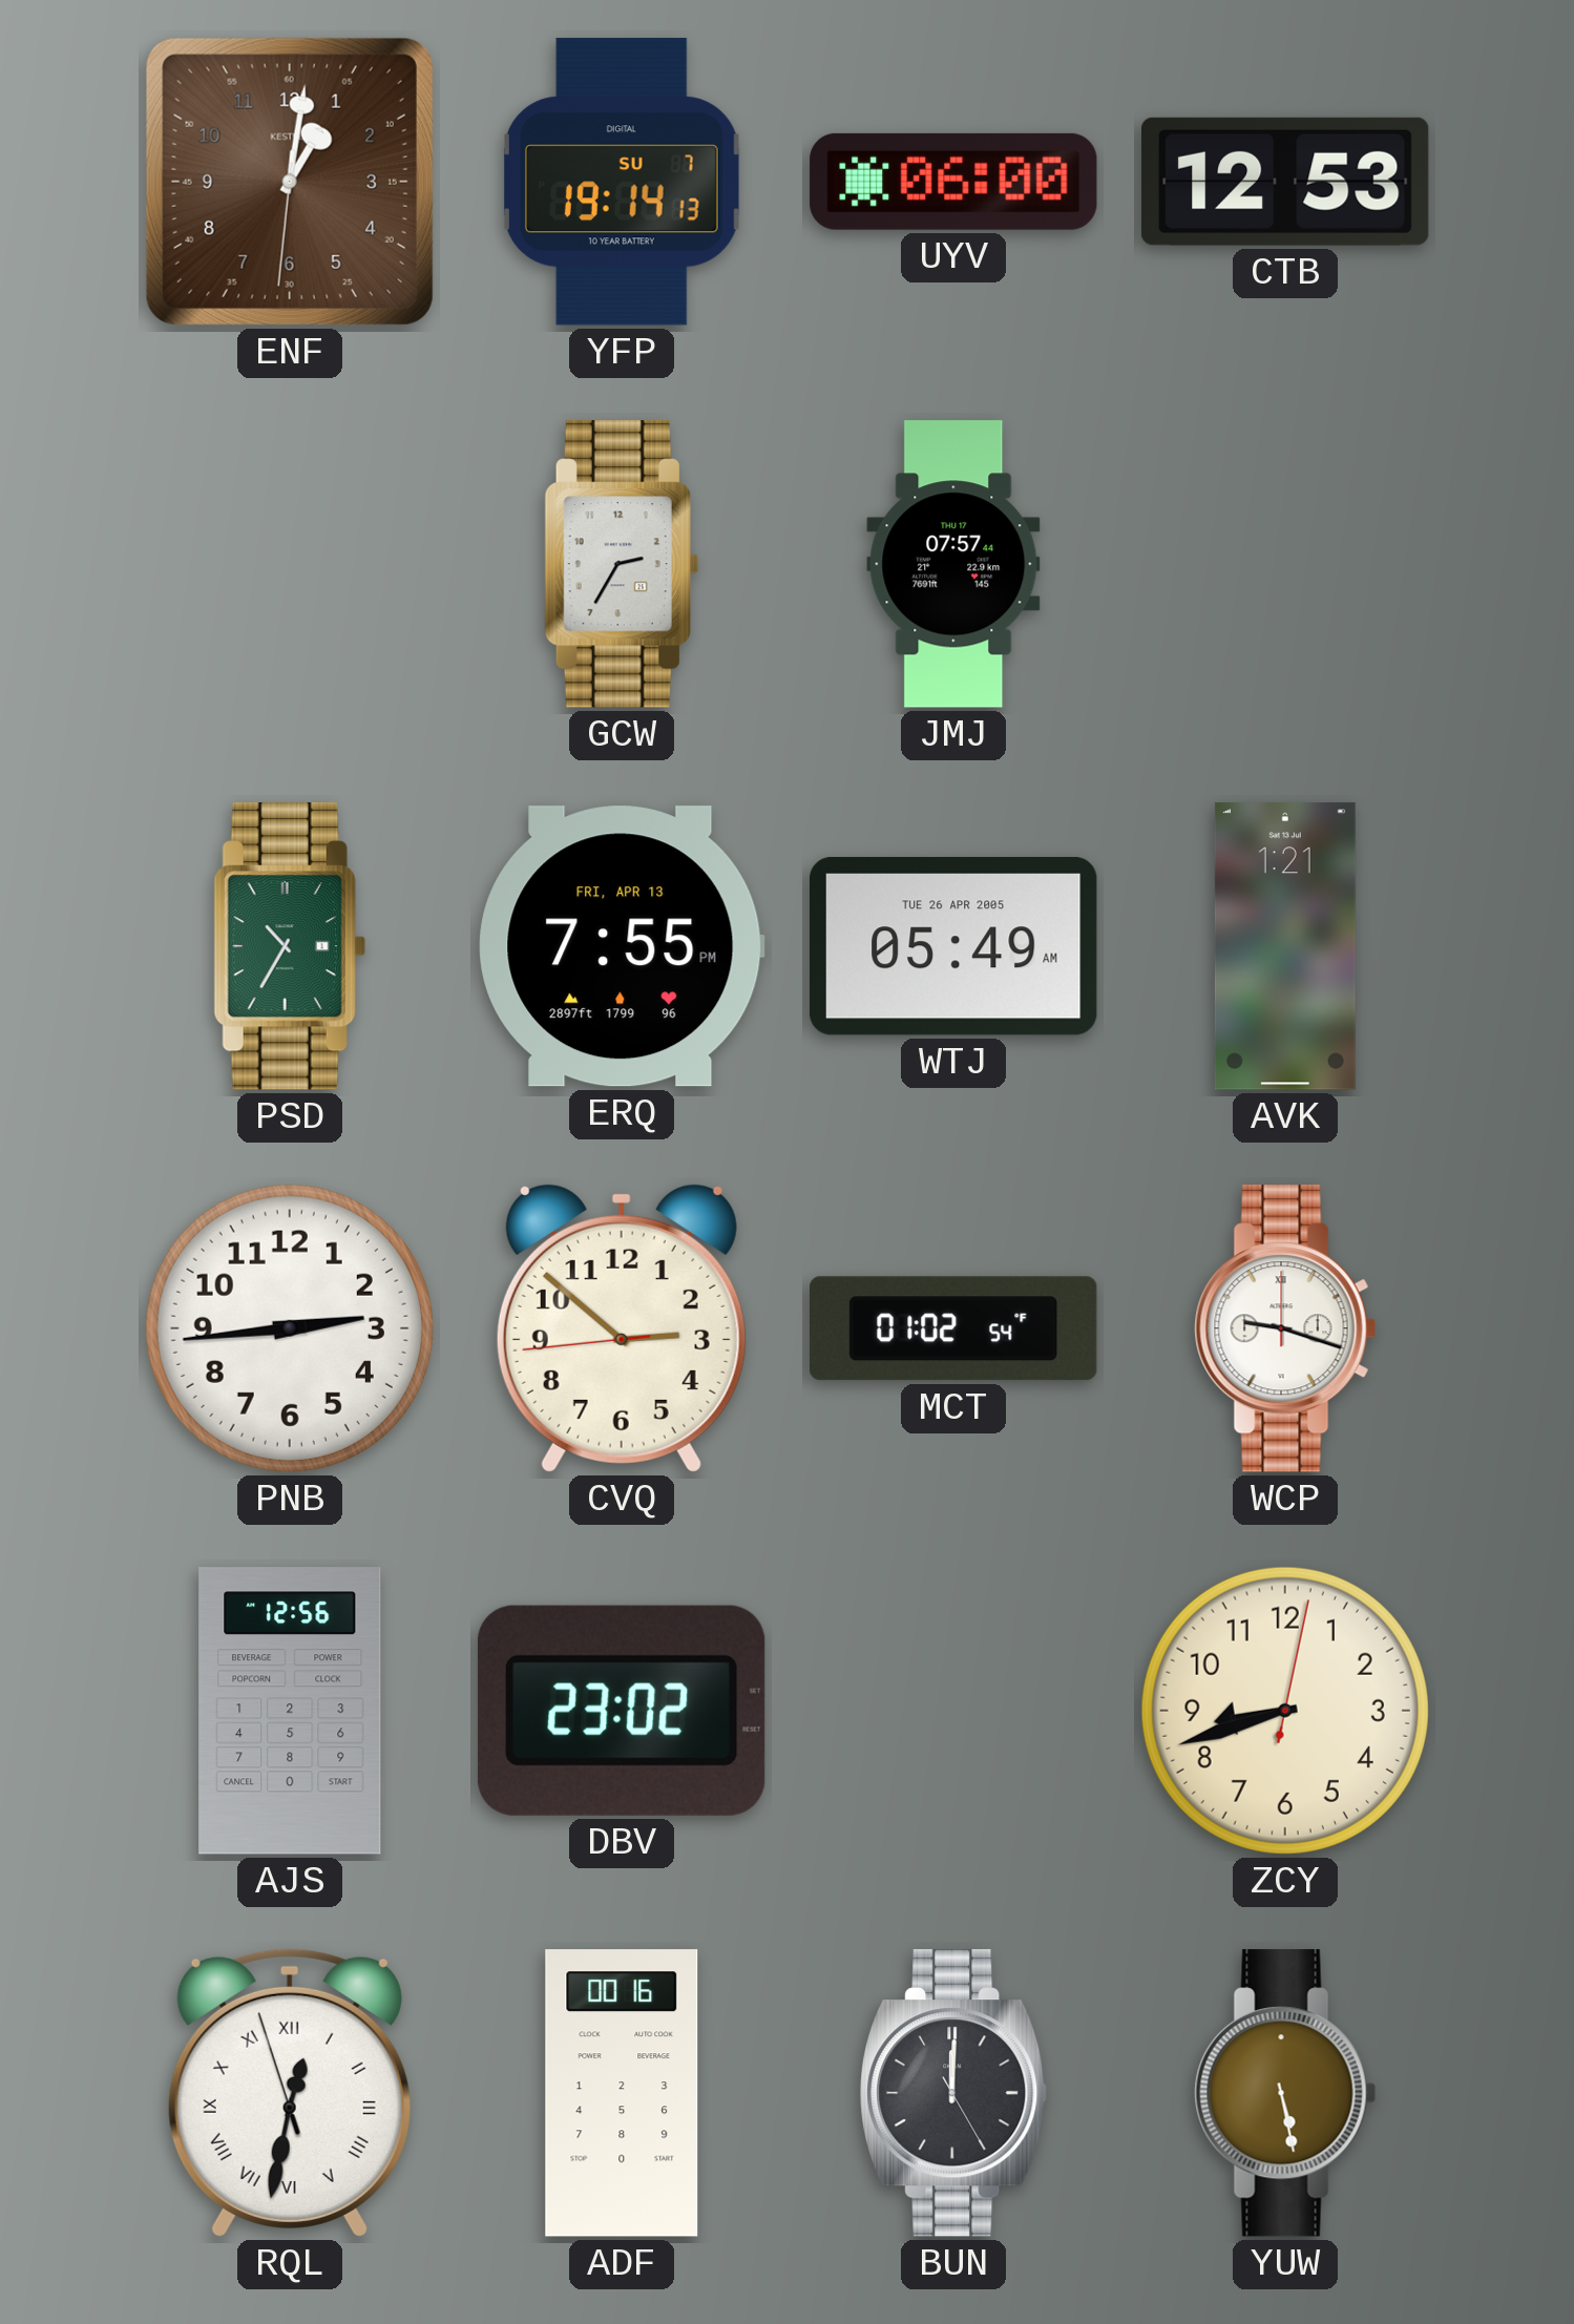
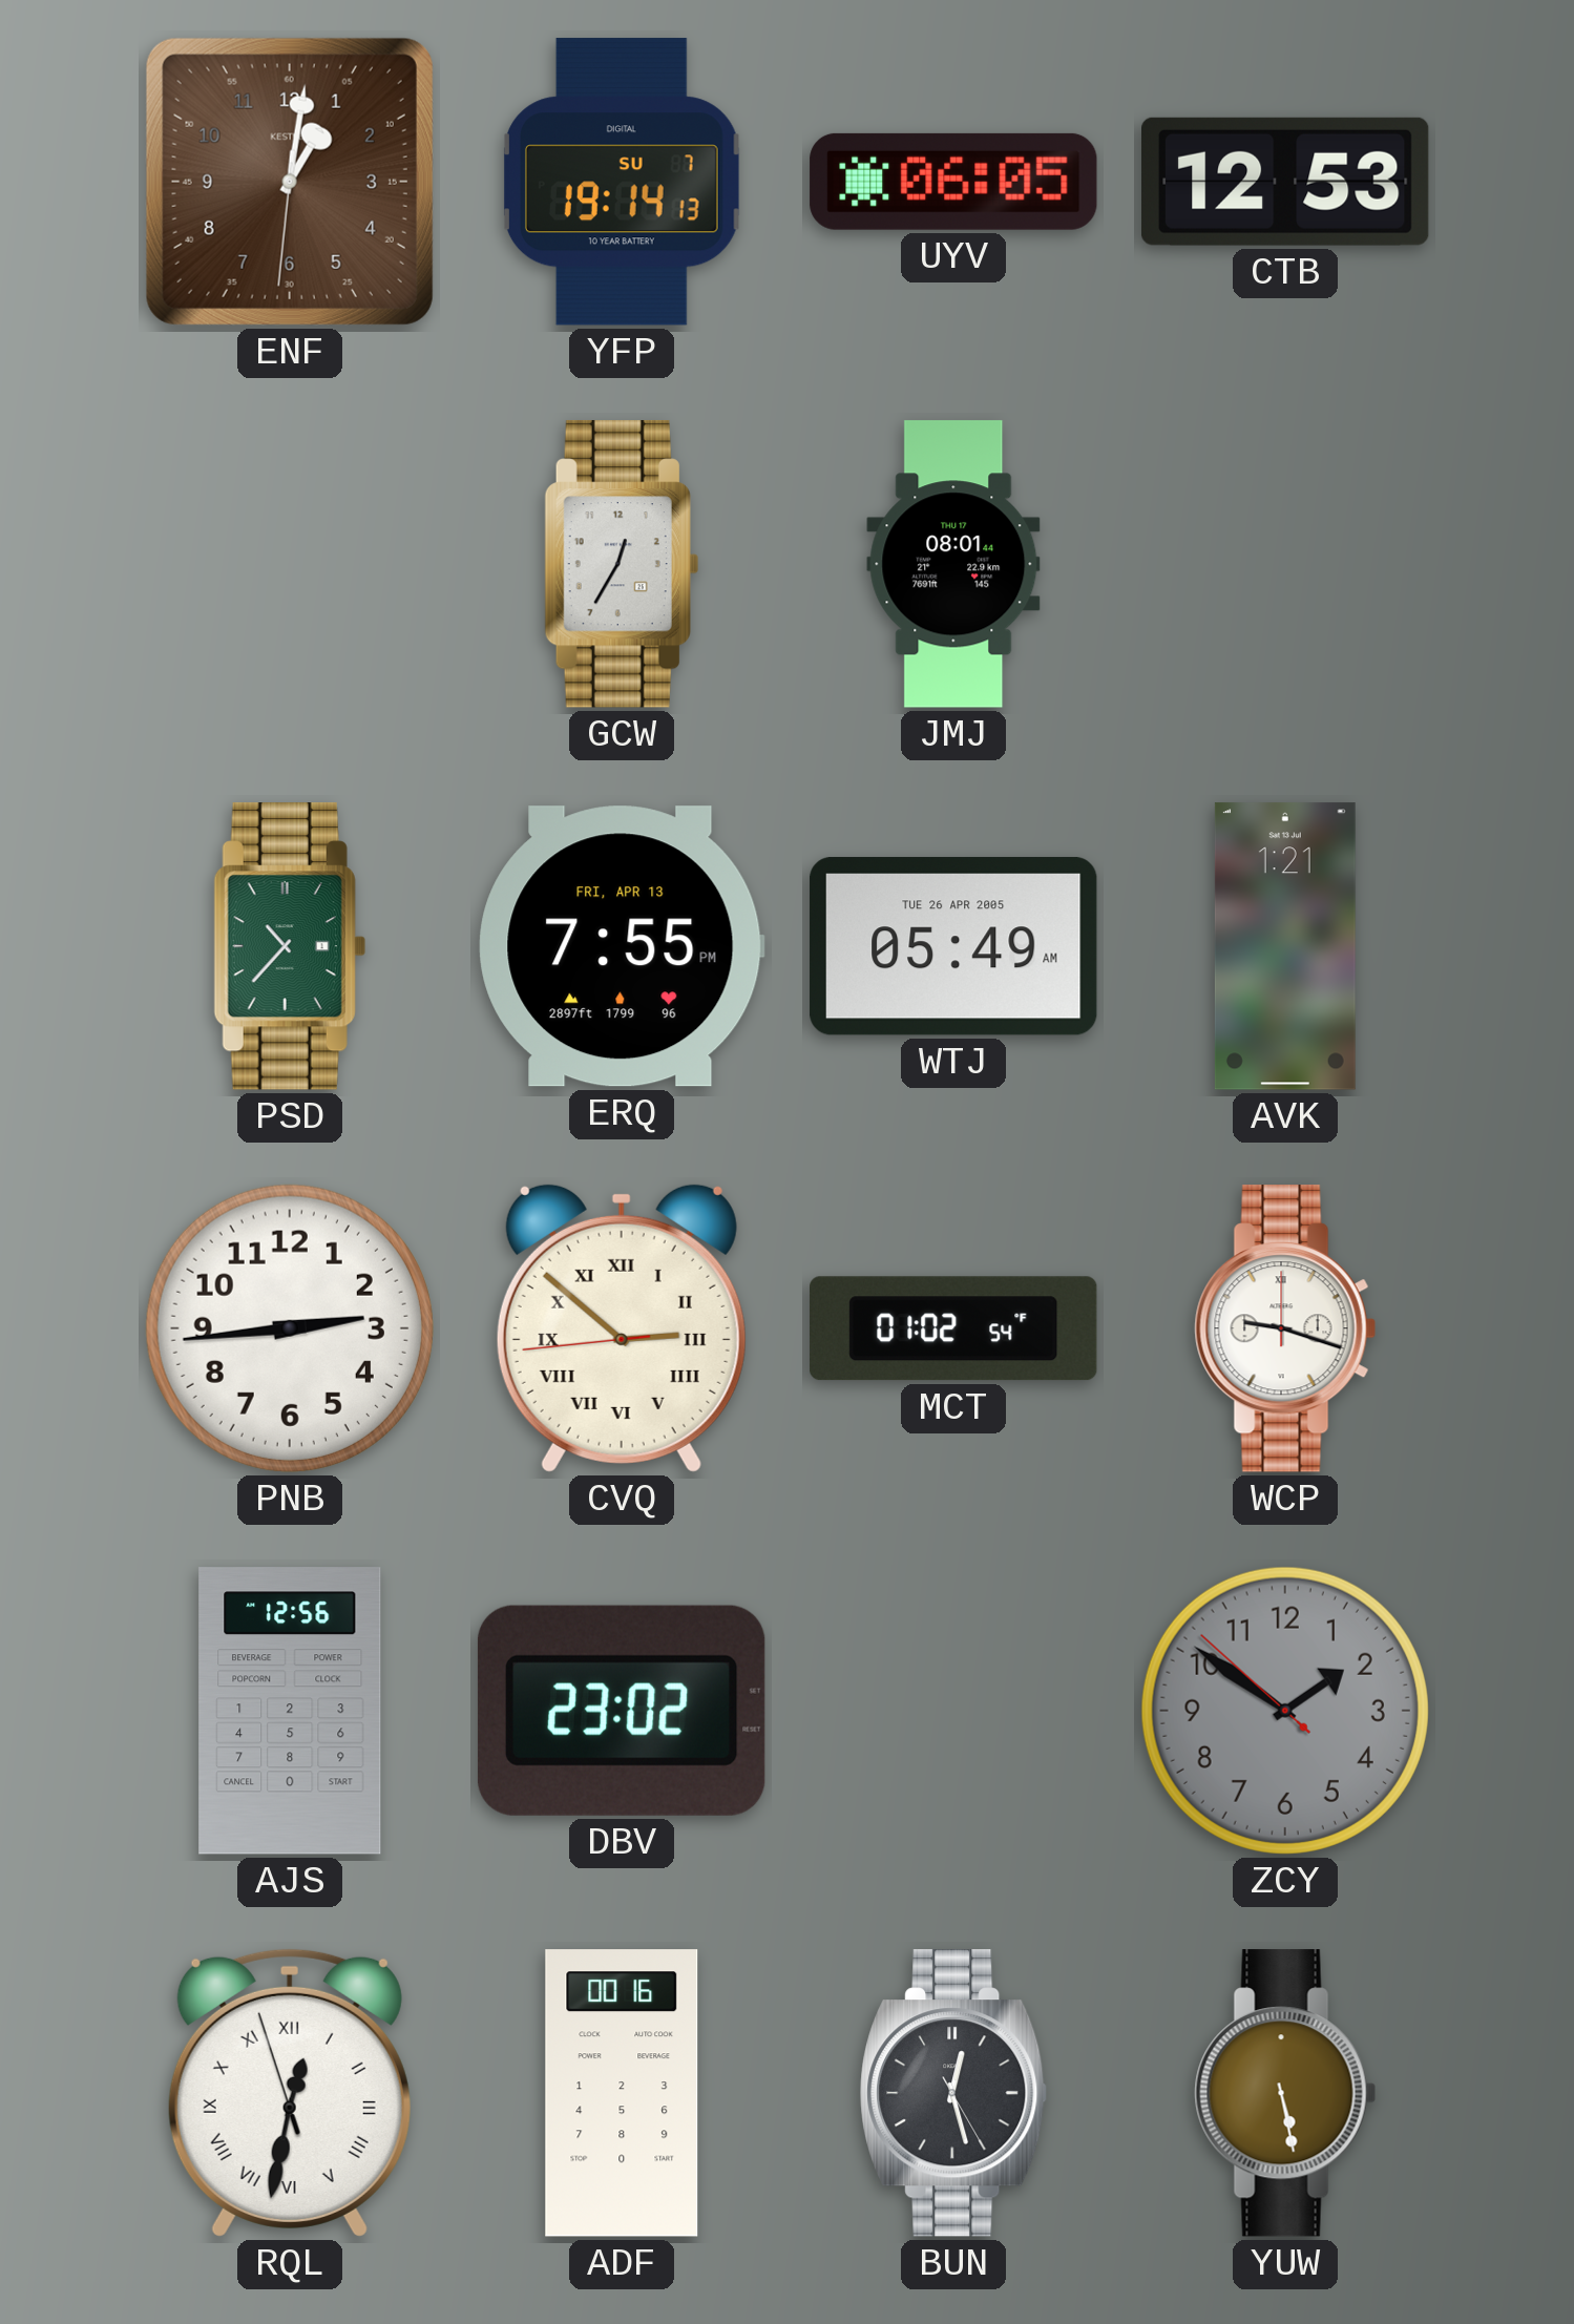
UYV: 06:00 -> 06:05 (953, 182)
GCW: 2:35 -> 12:35 (622, 564)
JMJ: 07:57 -> 08:01 (953, 564)
PSD: 10:35 -> 10:37 (290, 946)
CVQ numerals: Arabic -> Roman (622, 1328)
ZCY: 8:42 -> 1:50 (1285, 1711)
ZCY dial: cream -> grey (1285, 1711)
BUN: 12:00 -> 12:27 (954, 2093)
